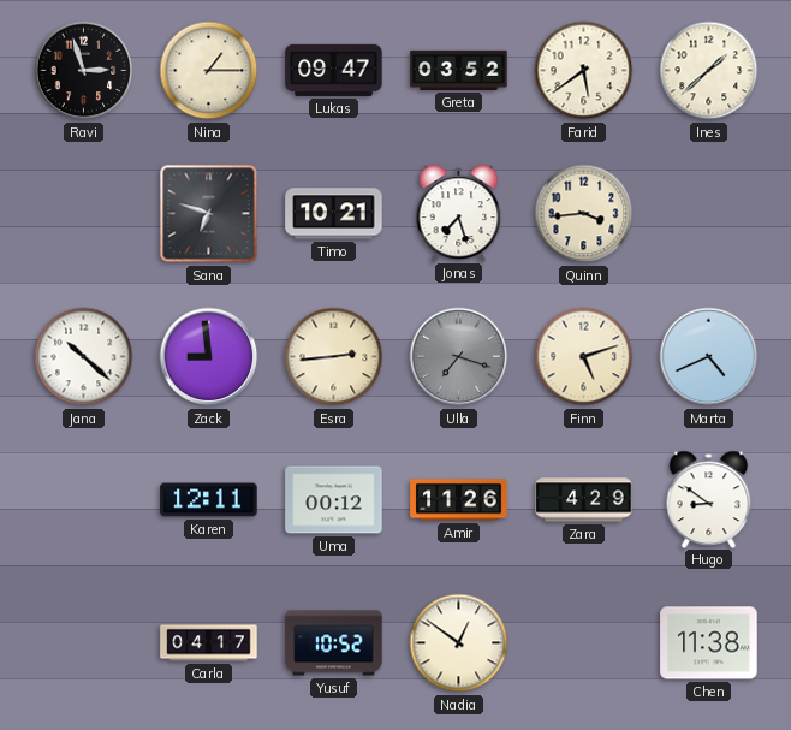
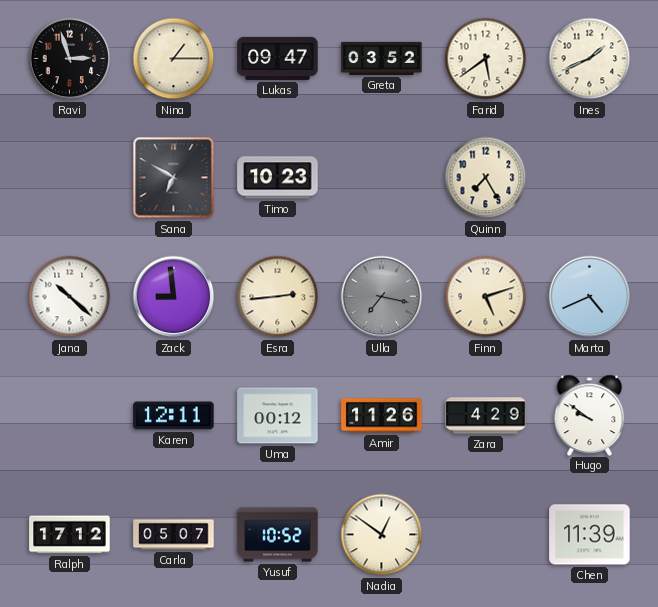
Ines: 1:38 -> 1:41 (590, 59)
Sana: 6:48 -> 6:50 (174, 178)
Timo: 10:21 -> 10:23 (278, 178)
Jonas: 7:27 -> none (459, 213)
Quinn: 3:44 -> 7:25 (486, 178)
Ulla: 7:18 -> 7:17 (382, 297)
Hugo: 8:51 -> 9:51 (590, 415)
Ralph: none -> 17:12 (70, 535)
Carla: 04:17 -> 05:07 (174, 535)
Chen: 11:38 -> 11:39 (590, 535)
